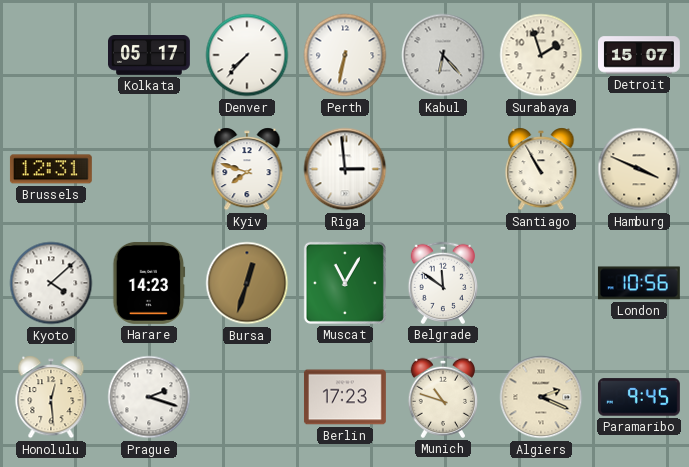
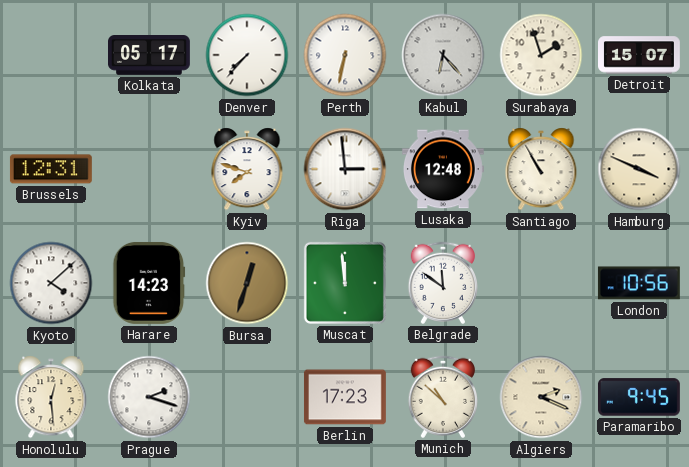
Lusaka: none -> 12:48 (443, 169)
Muscat: 11:05 -> 11:59 (345, 283)
Munich: 10:48 -> 10:52 (442, 397)
